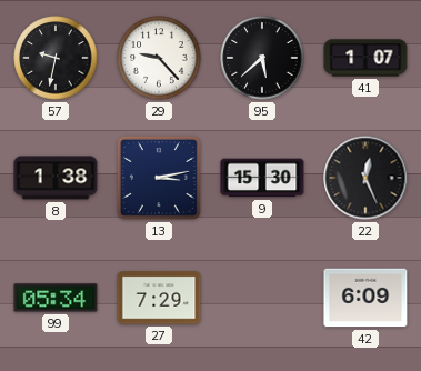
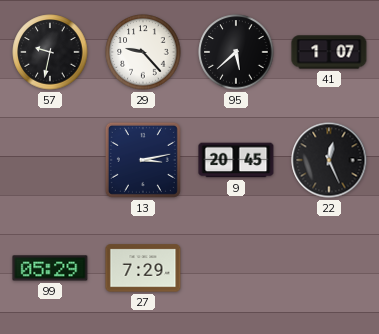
8: 1:38 -> none (56, 178)
9: 15:30 -> 20:45 (236, 160)
99: 05:34 -> 05:29 (50, 268)
42: 6:09 -> none (365, 298)
